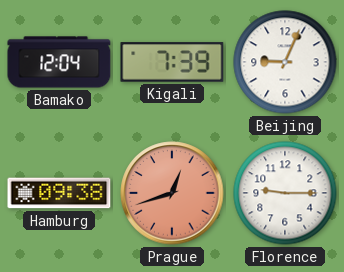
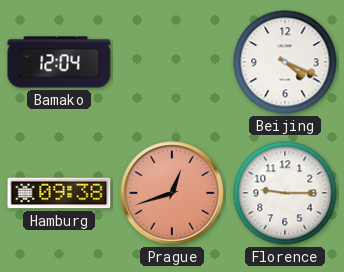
Kigali: 7:39 -> none (172, 62)
Beijing: 9:04 -> 4:19 (285, 62)
